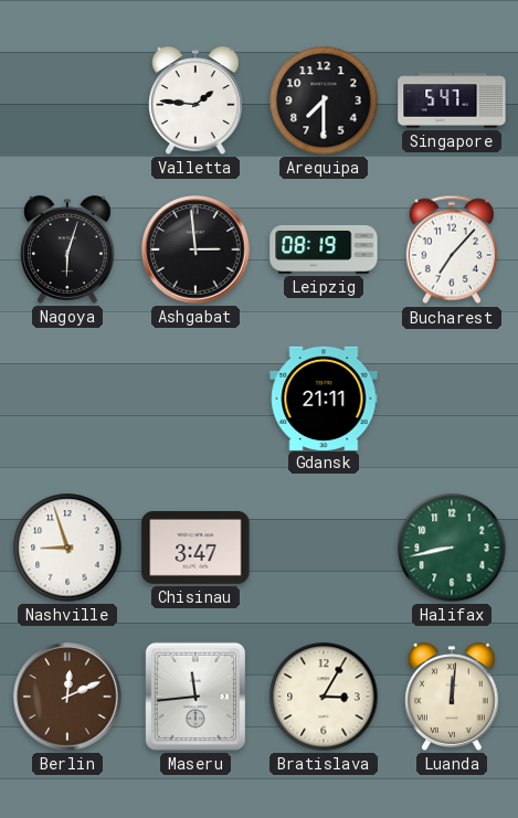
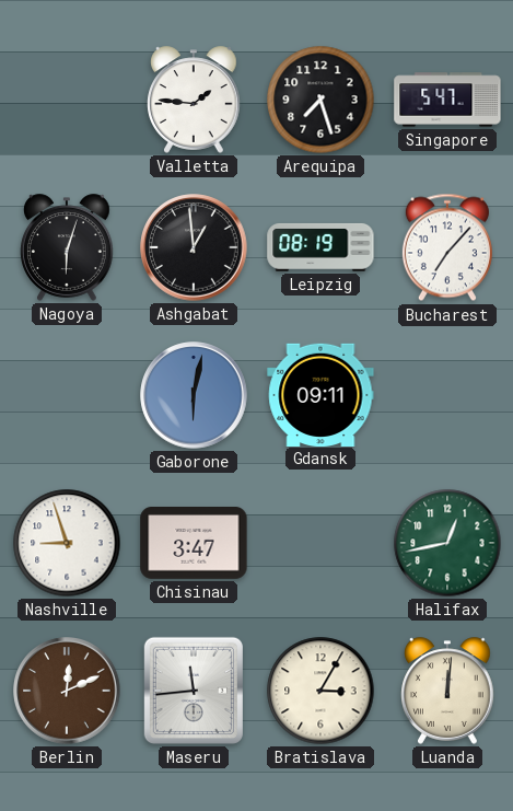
Arequipa: 7:30 -> 7:27 (320, 100)
Ashgabat: 2:59 -> 12:59 (194, 247)
Gaborone: none -> 6:02 (194, 395)
Gdansk: 21:11 -> 09:11 (320, 394)
Halifax: 8:43 -> 12:43 (447, 543)
